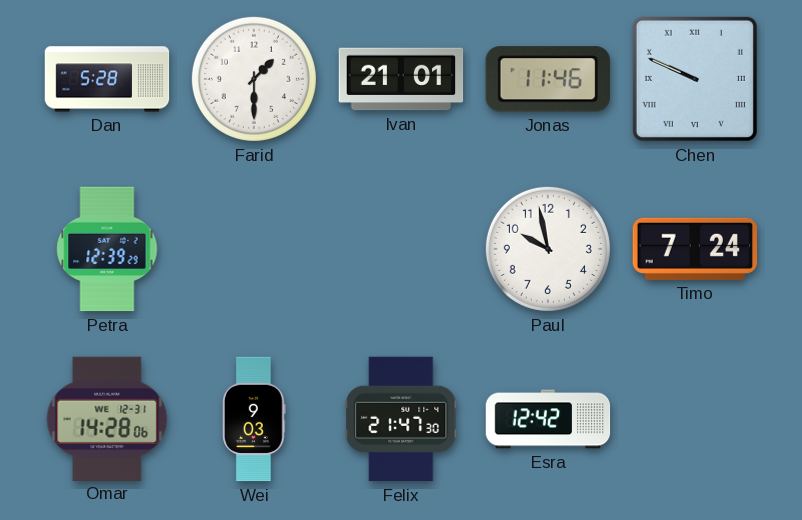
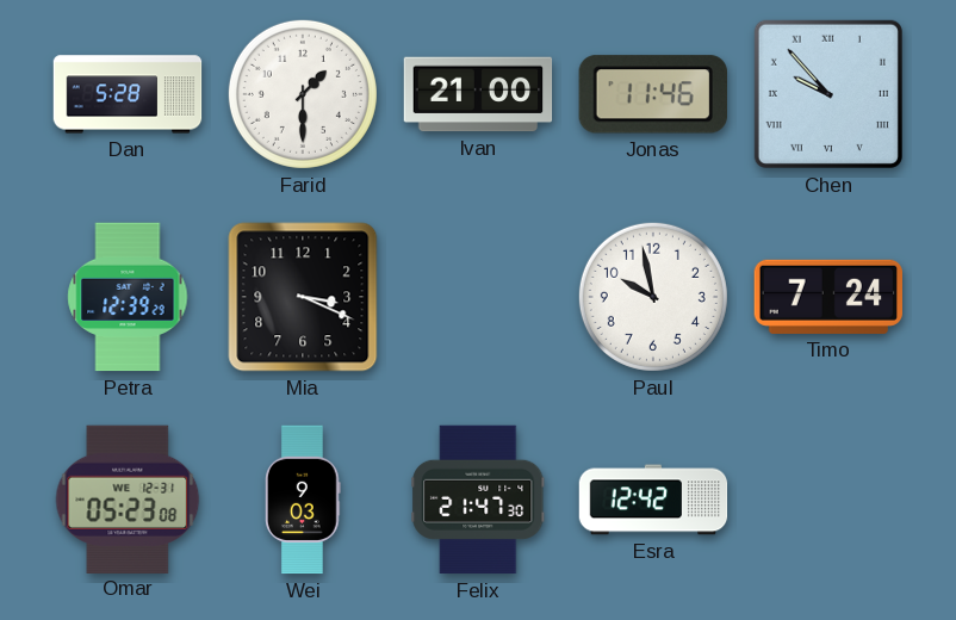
Ivan: 21:01 -> 21:00 (478, 94)
Chen: 9:49 -> 9:53 (828, 94)
Mia: none -> 3:19 (303, 297)
Omar: 14:28 -> 05:23 (128, 498)
